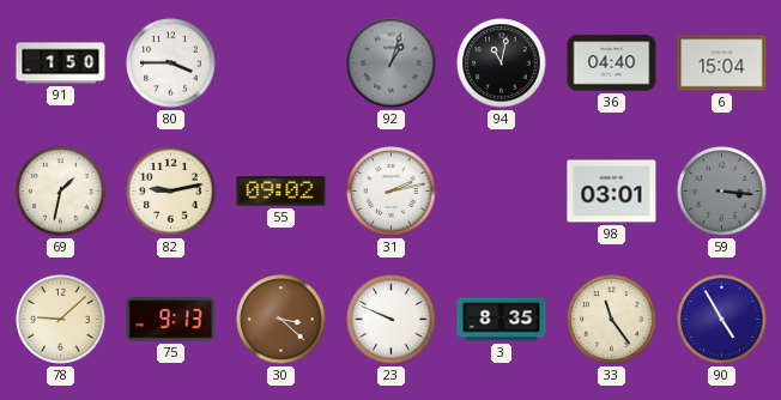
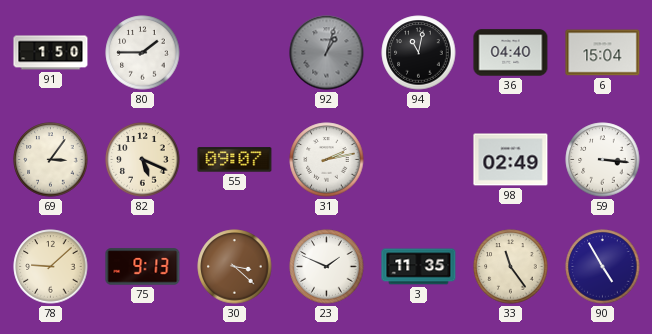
80: 3:45 -> 1:45 (143, 53)
69: 1:32 -> 3:06 (51, 160)
82: 9:13 -> 5:19 (143, 160)
55: 09:02 -> 09:07 (235, 160)
98: 03:01 -> 02:49 (511, 160)
59 dial: grey -> white (603, 160)
23: 9:49 -> 1:49 (327, 267)
3: 8:35 -> 11:35 (419, 267)
